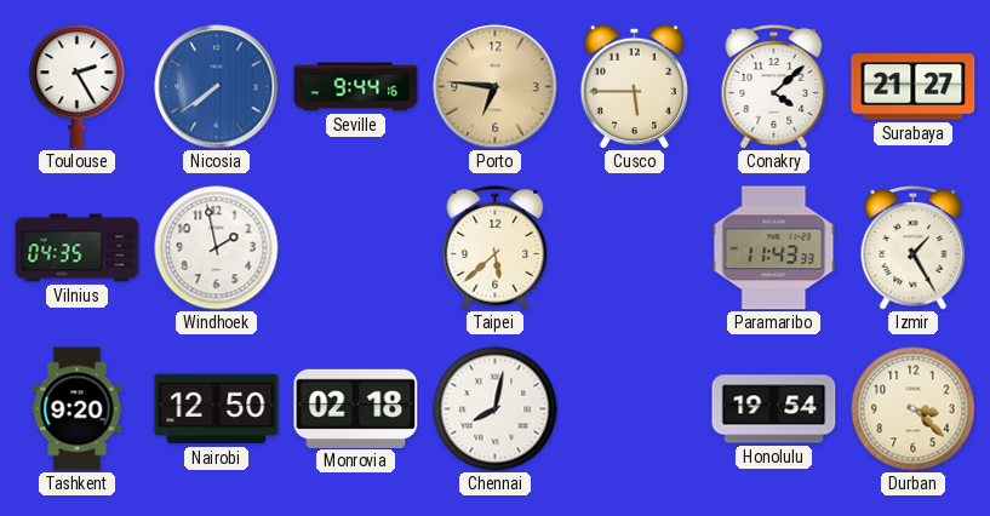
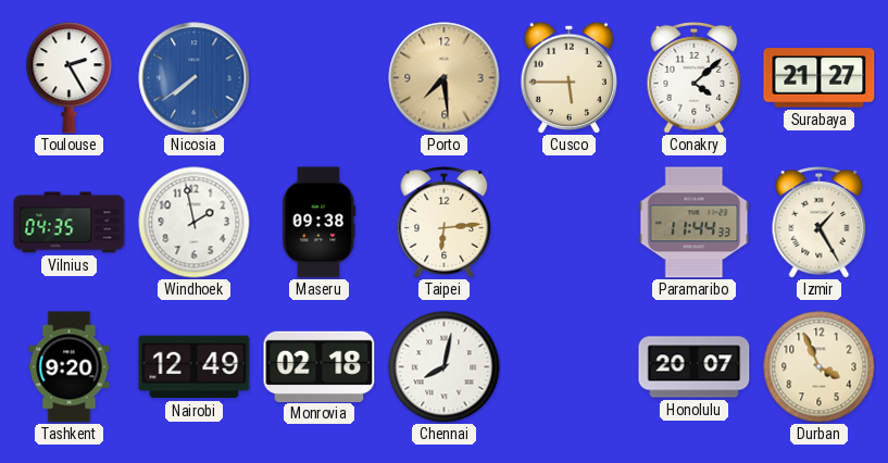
Seville: 9:44 -> none (356, 87)
Porto: 6:46 -> 7:29 (445, 78)
Maseru: none -> 09:38 (320, 223)
Taipei: 5:38 -> 6:14 (445, 223)
Paramaribo: 11:43 -> 11:44 (695, 223)
Nairobi: 12:50 -> 12:49 (195, 367)
Honolulu: 19:54 -> 20:07 (695, 367)
Durban: 3:22 -> 3:56 (820, 367)
